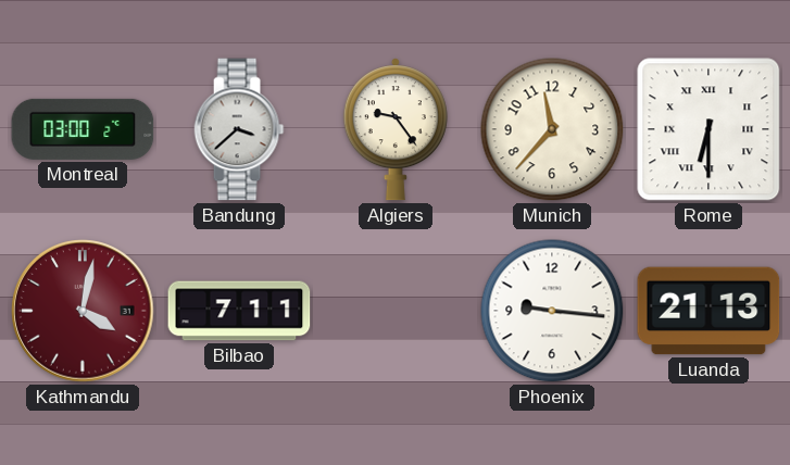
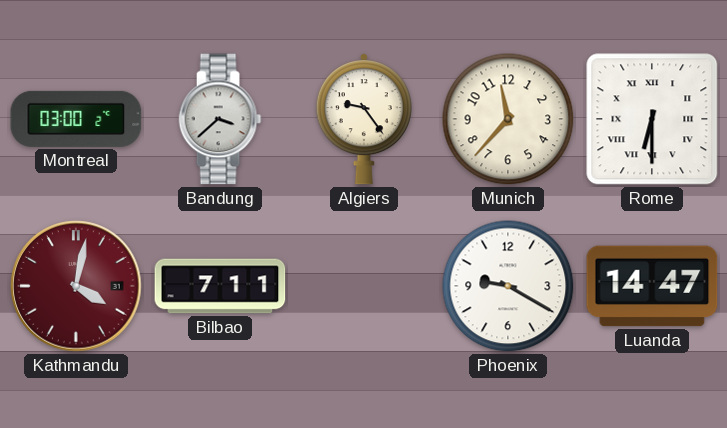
Phoenix: 9:16 -> 9:20 (508, 286)
Luanda: 21:13 -> 14:47 (652, 286)
